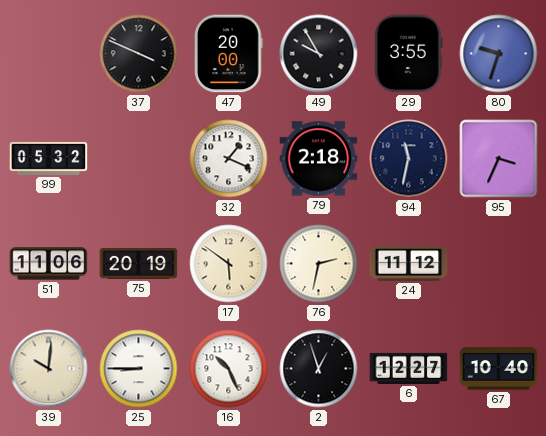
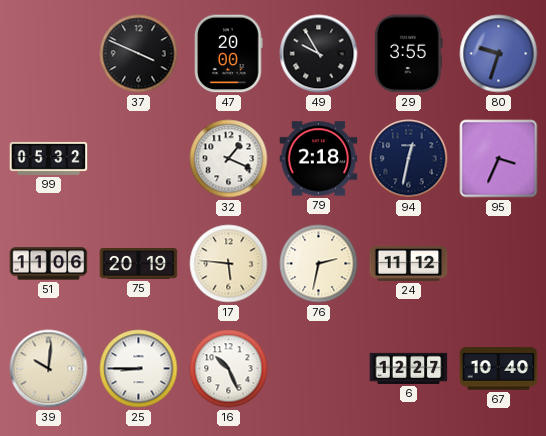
94: 11:32 -> 12:32 (409, 159)
17: 5:51 -> 5:46 (229, 264)
2: 12:57 -> none (319, 369)
